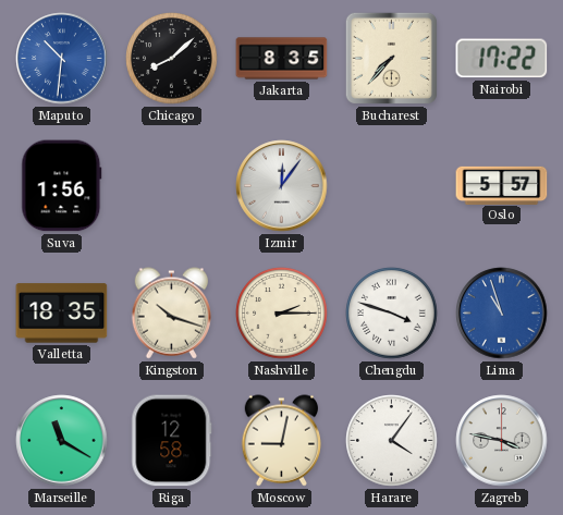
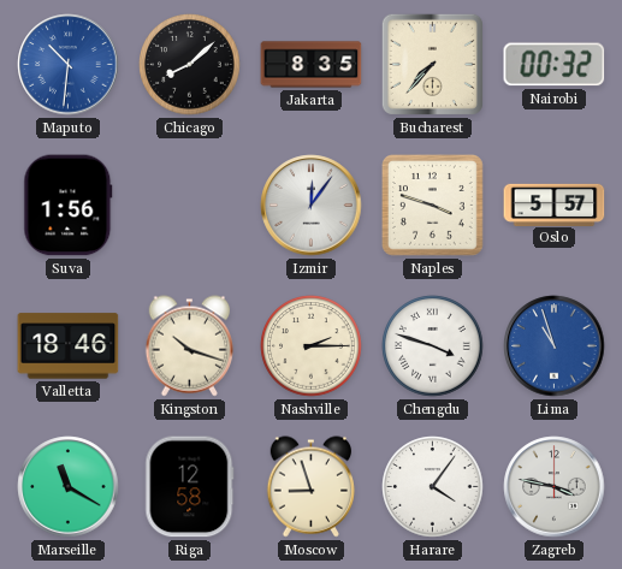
Nairobi: 17:22 -> 00:32 (555, 65)
Naples: none -> 3:48 (432, 205)
Valletta: 18:35 -> 18:46 (69, 346)
Moscow: 9:02 -> 8:57 (312, 487)
